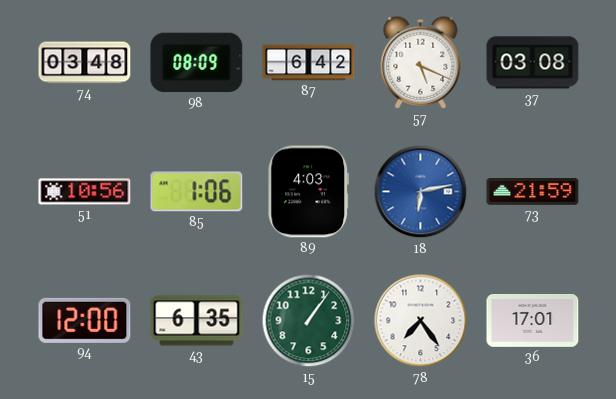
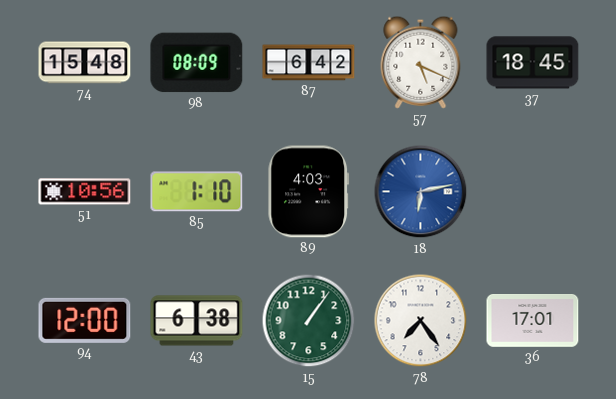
74: 03:48 -> 15:48 (85, 63)
37: 03:08 -> 18:45 (533, 63)
85: 1:06 -> 1:10 (197, 192)
73: 21:59 -> none (533, 192)
43: 6:35 -> 6:38 (197, 321)
